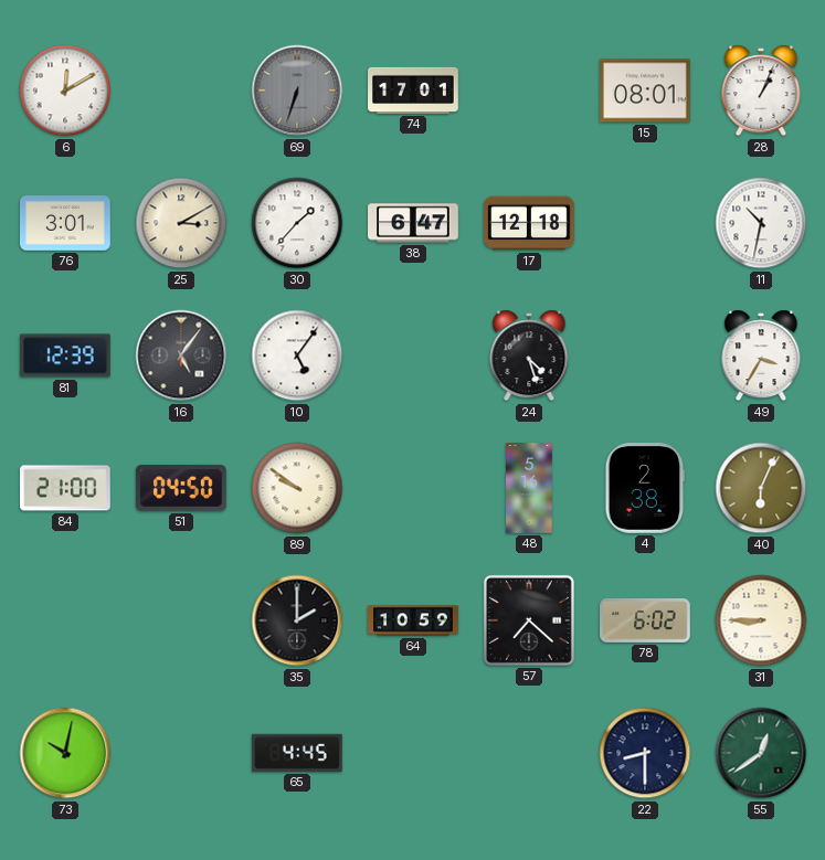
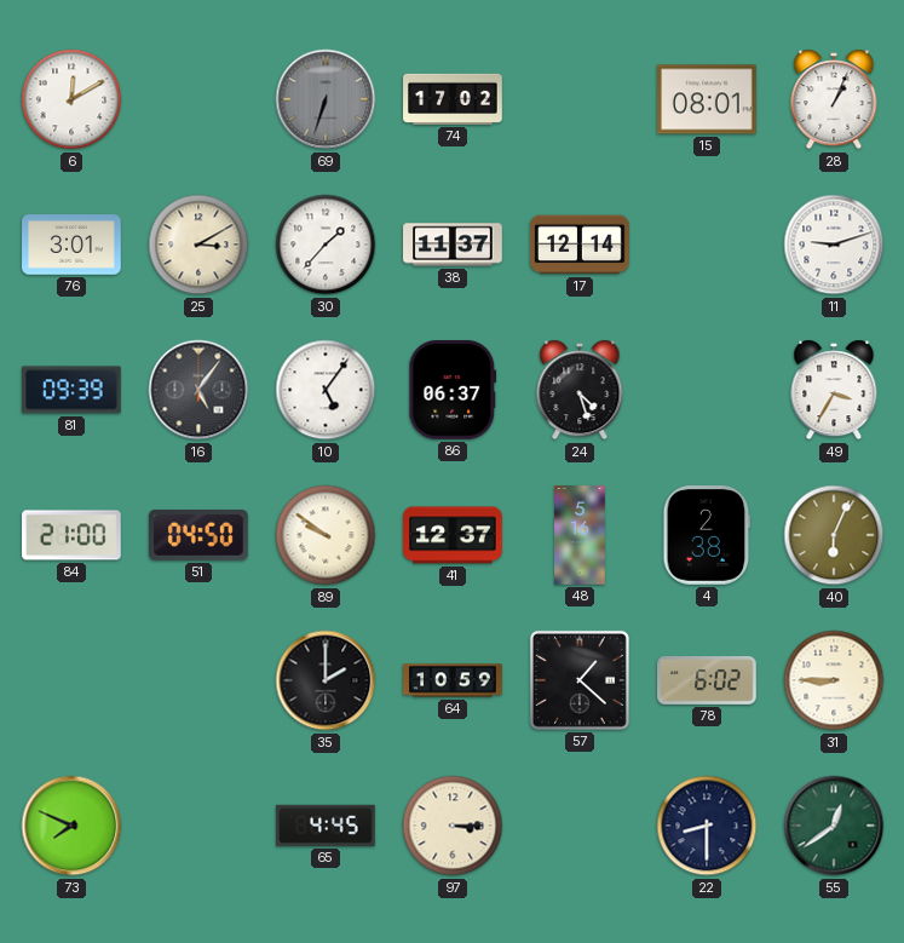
74: 17:01 -> 17:02 (453, 99)
38: 6:47 -> 11:37 (453, 245)
17: 12:18 -> 12:14 (580, 245)
11: 10:32 -> 9:12 (834, 245)
81: 12:39 -> 09:39 (73, 390)
86: none -> 06:37 (453, 391)
41: none -> 12:37 (453, 535)
57: 7:22 -> 1:22 (580, 680)
73: 10:02 -> 7:49 (71, 826)
97: none -> 3:15 (453, 826)
